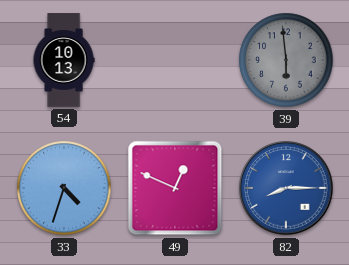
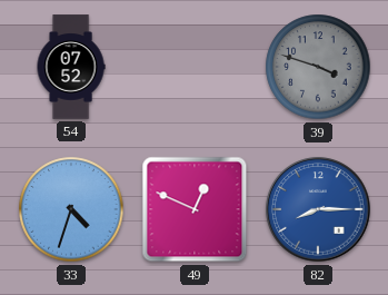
54: 10:13 -> 07:52 (71, 67)
39: 5:59 -> 3:48 (318, 67)
